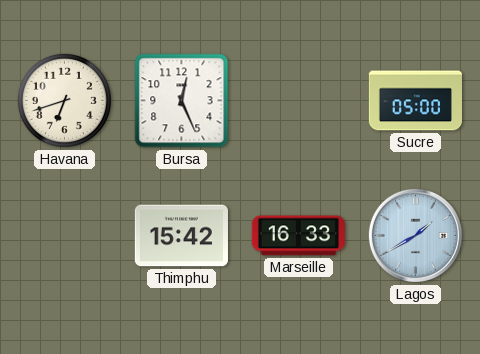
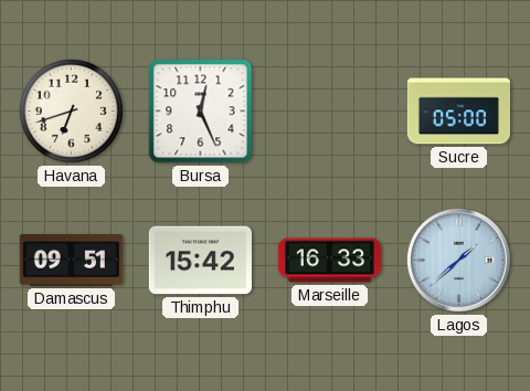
Damascus: none -> 09:51 (71, 261)
Lagos: 1:40 -> 1:38 (458, 260)
